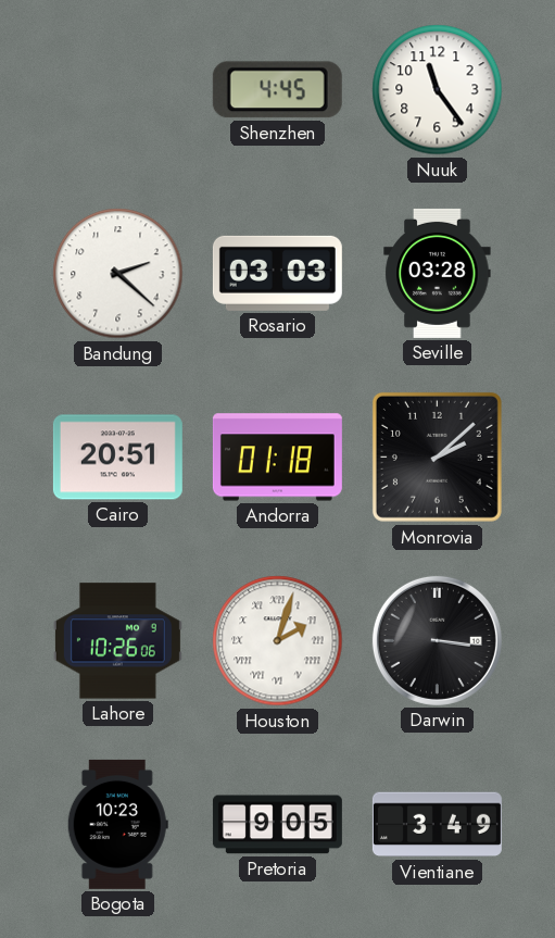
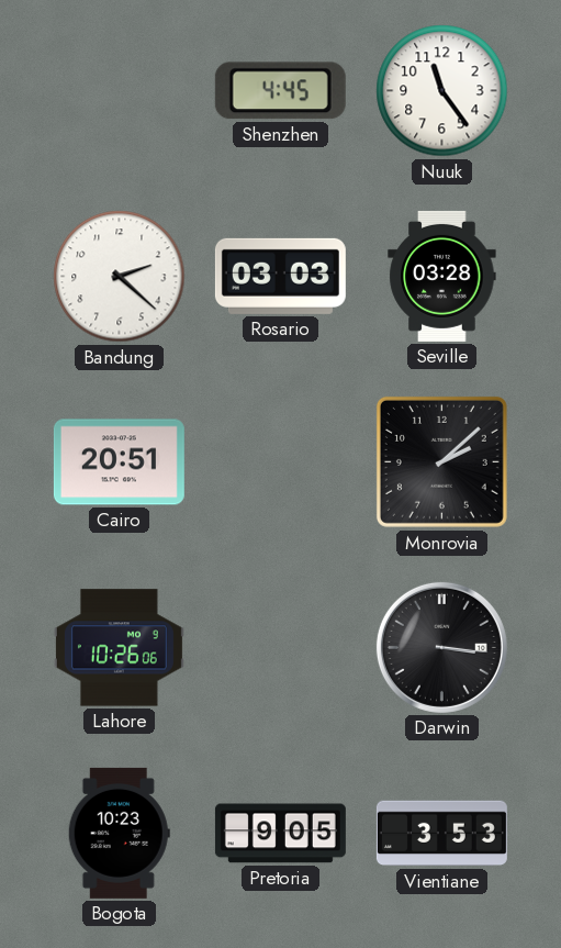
Andorra: 01:18 -> none (277, 458)
Houston: 2:03 -> none (278, 641)
Vientiane: 3:49 -> 3:53 (441, 834)
